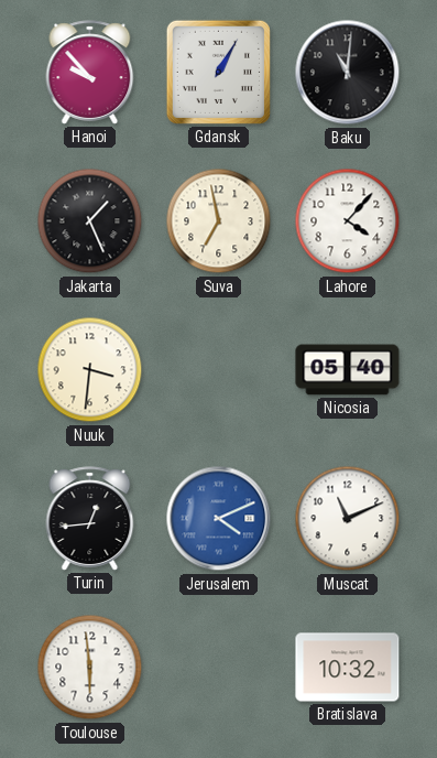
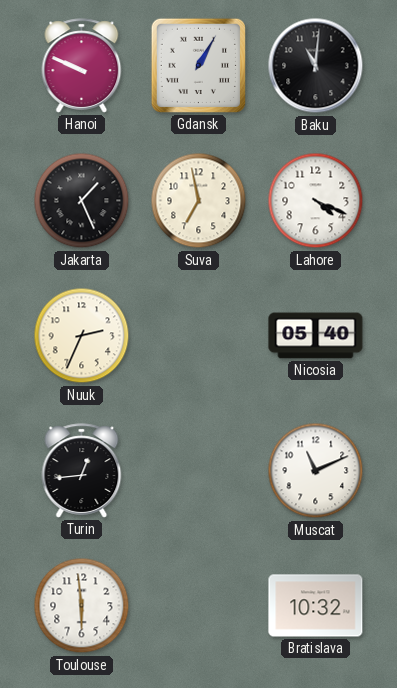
Hanoi: 9:53 -> 9:49 (82, 66)
Lahore: 4:07 -> 4:19 (316, 201)
Nuuk: 3:31 -> 2:34 (82, 336)
Jerusalem: 4:11 -> none (219, 519)
